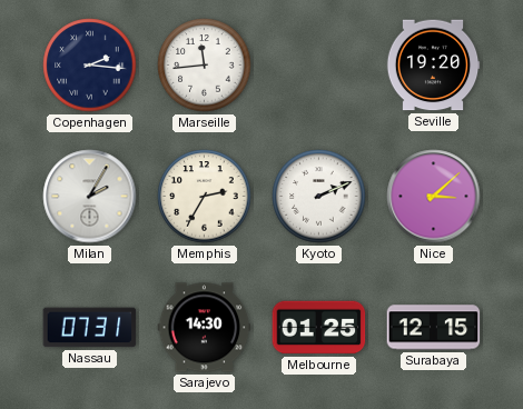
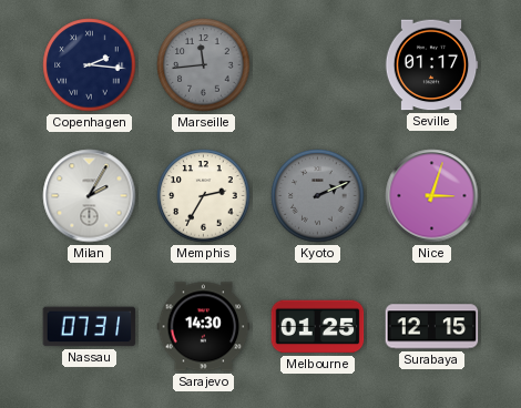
Marseille dial: white -> grey (204, 65)
Seville: 19:20 -> 01:17 (431, 65)
Kyoto dial: white -> grey (318, 196)
Nice: 3:08 -> 3:03 (432, 196)
